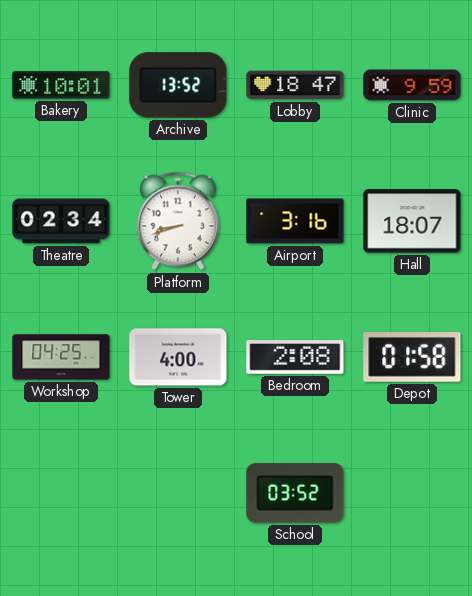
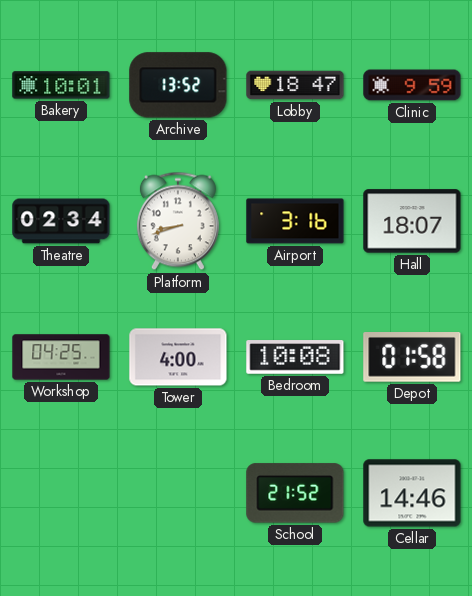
Bedroom: 2:08 -> 10:08 (295, 357)
School: 03:52 -> 21:52 (295, 493)
Cellar: none -> 14:46 (412, 493)
